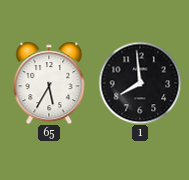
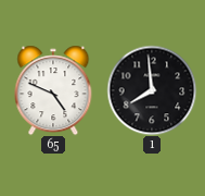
65: 5:35 -> 4:49 (53, 90)
